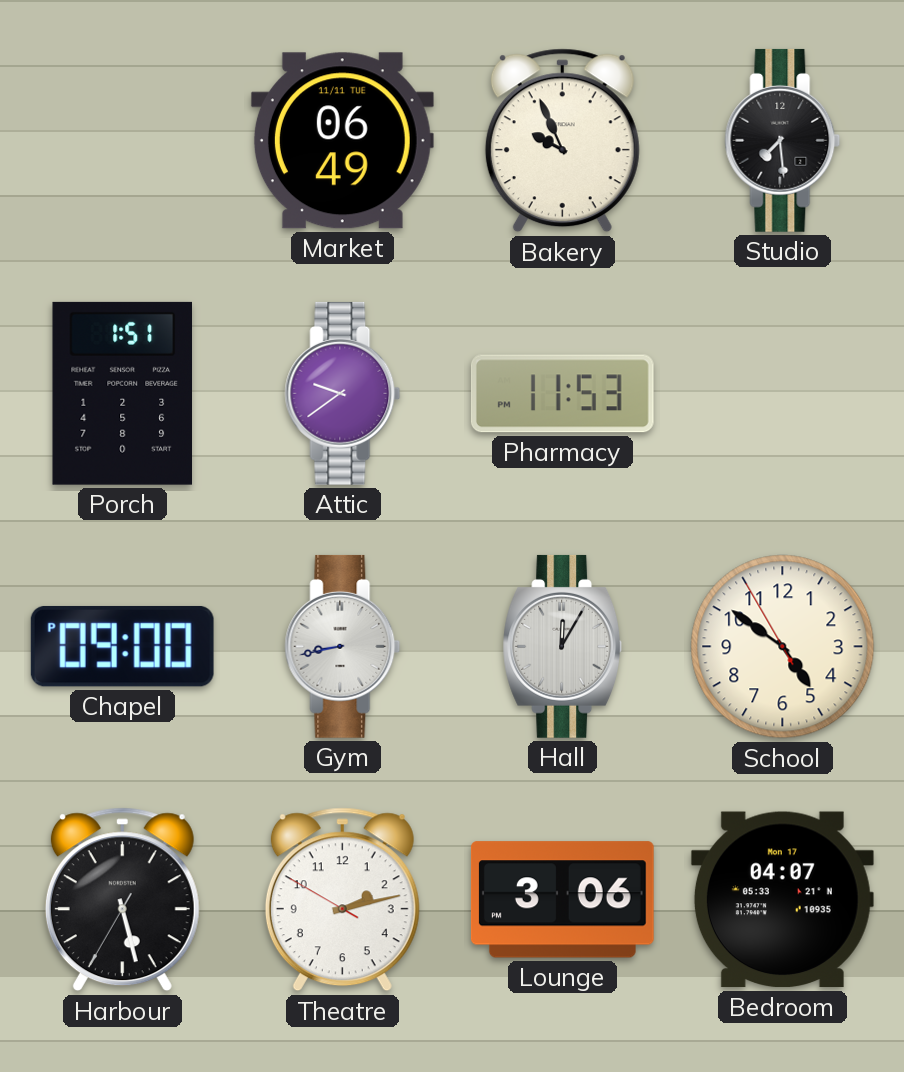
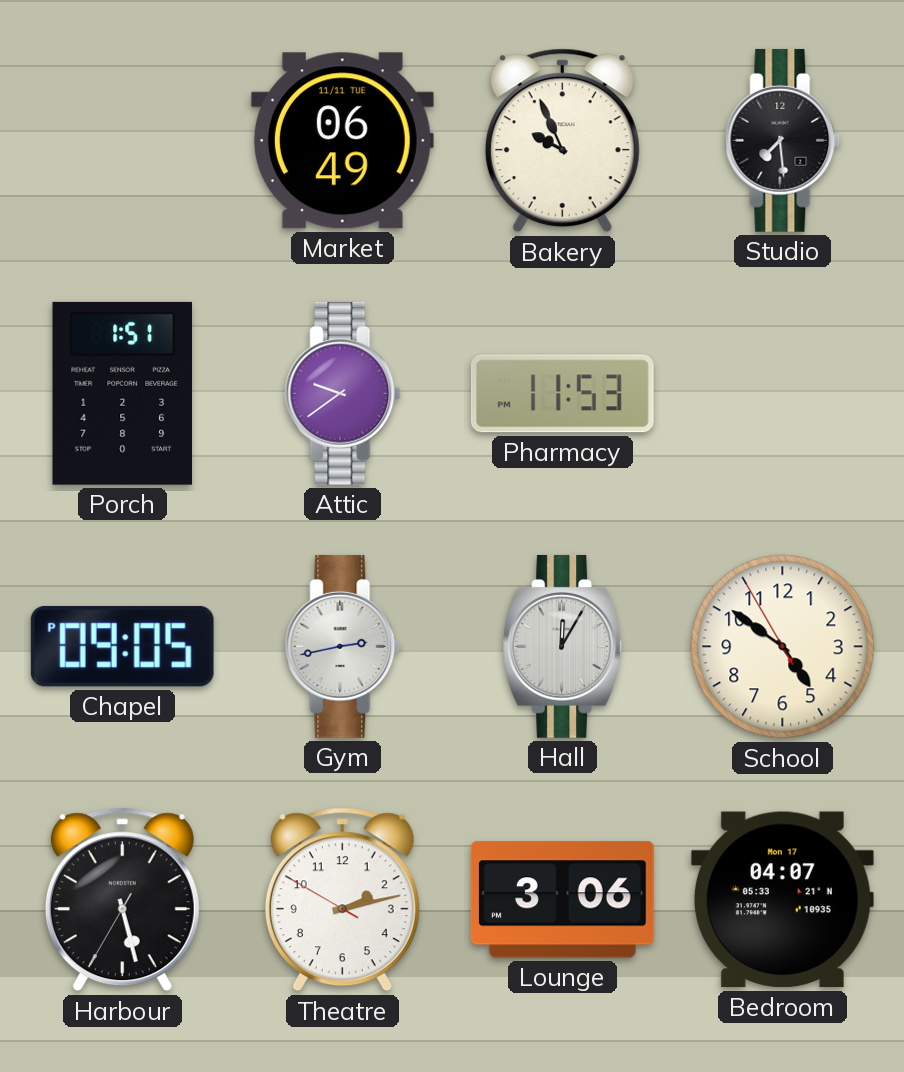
Chapel: 09:00 -> 09:05 (122, 646)
Gym: 8:43 -> 2:43 (343, 646)
